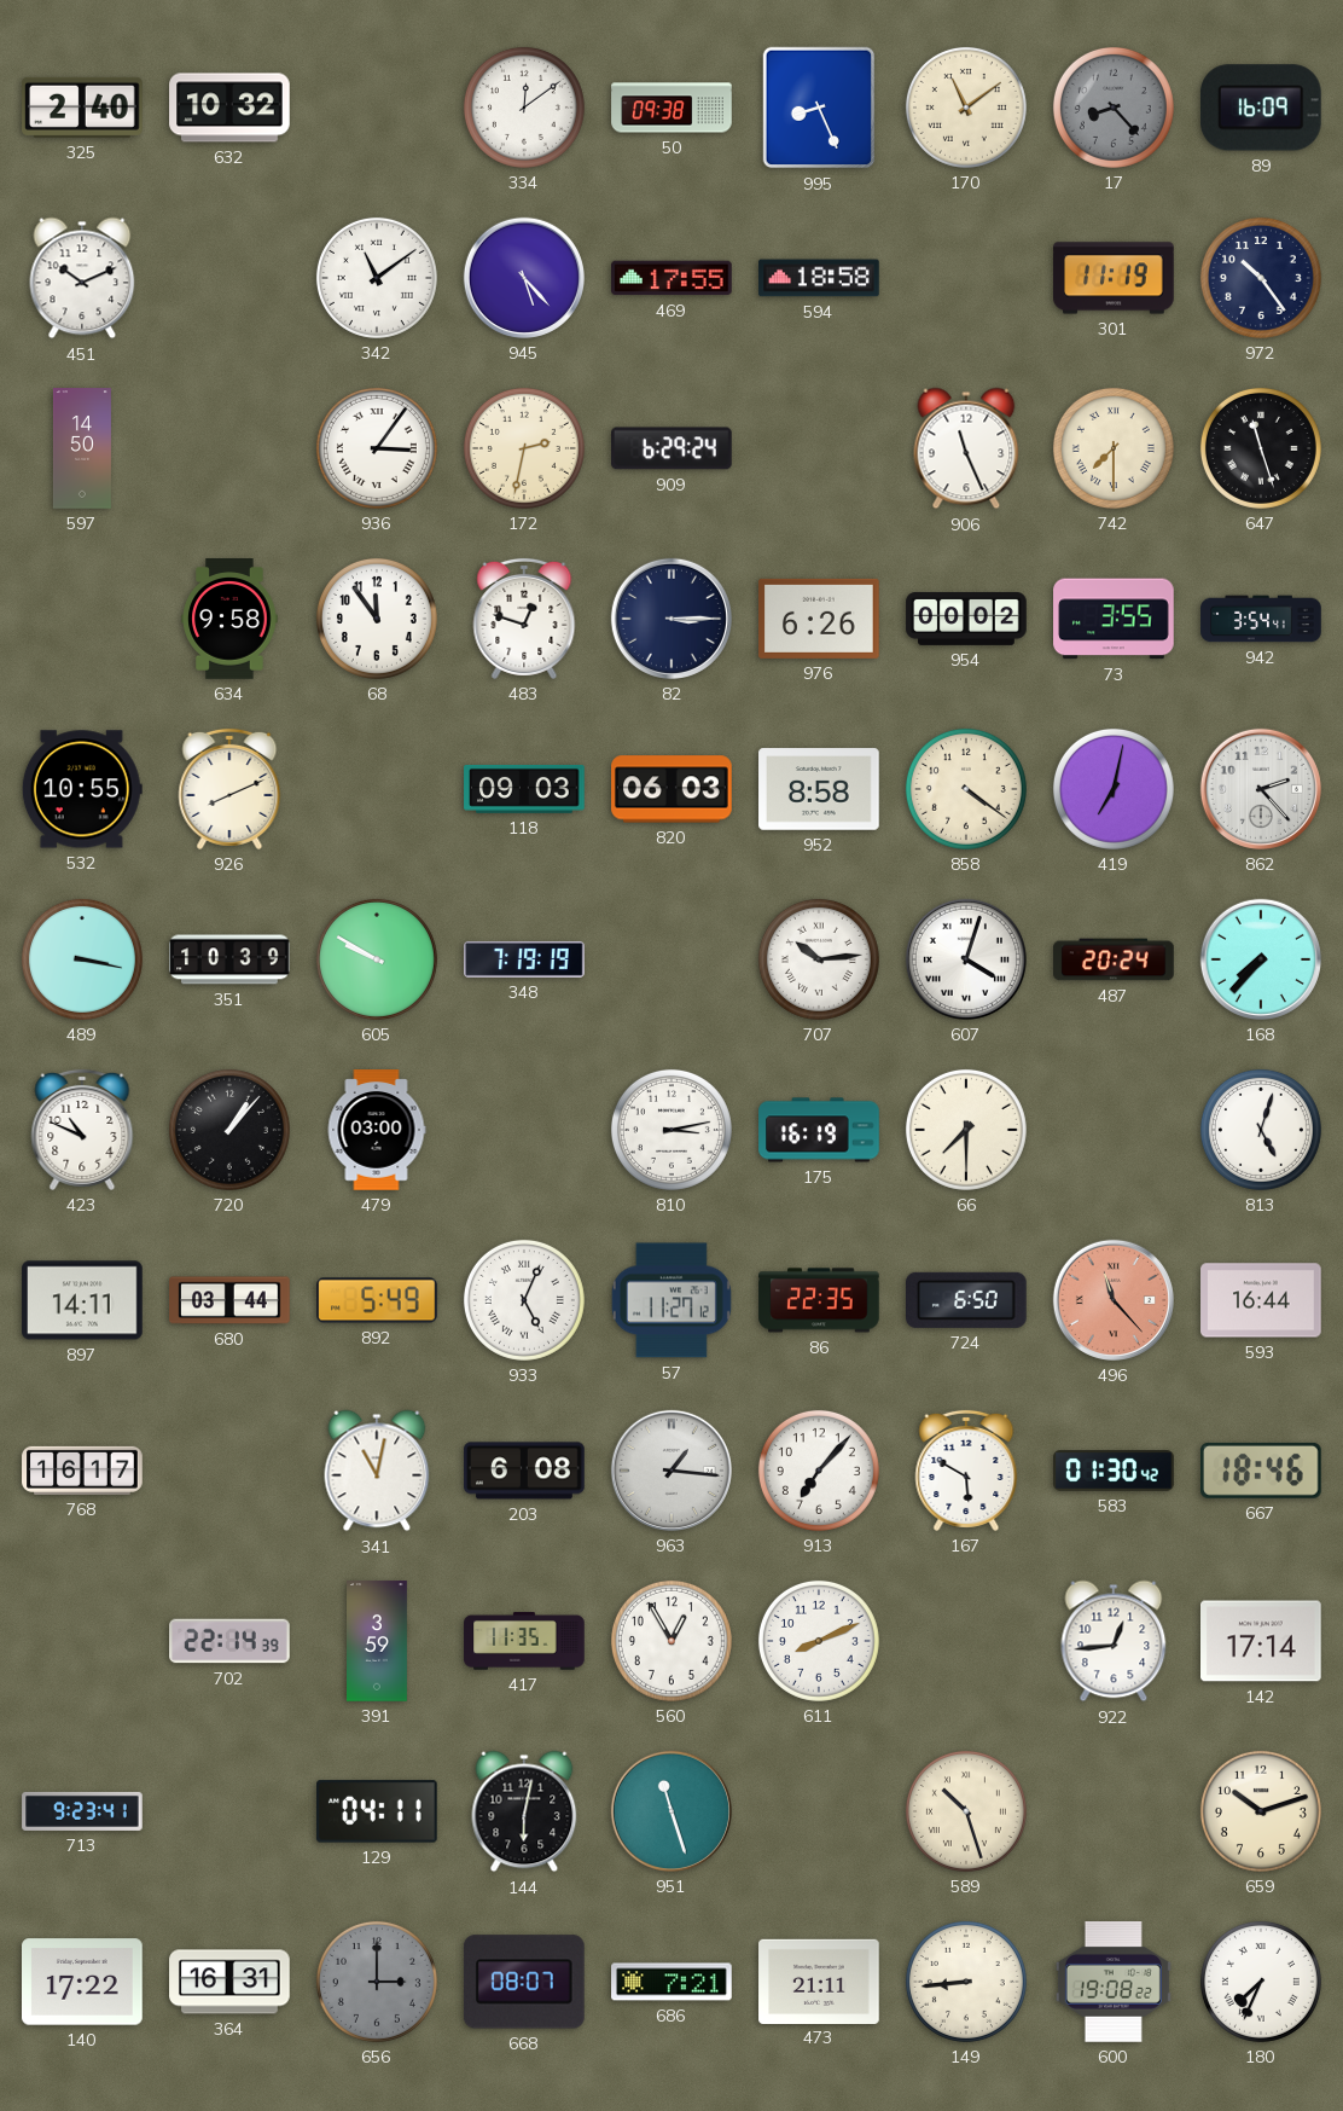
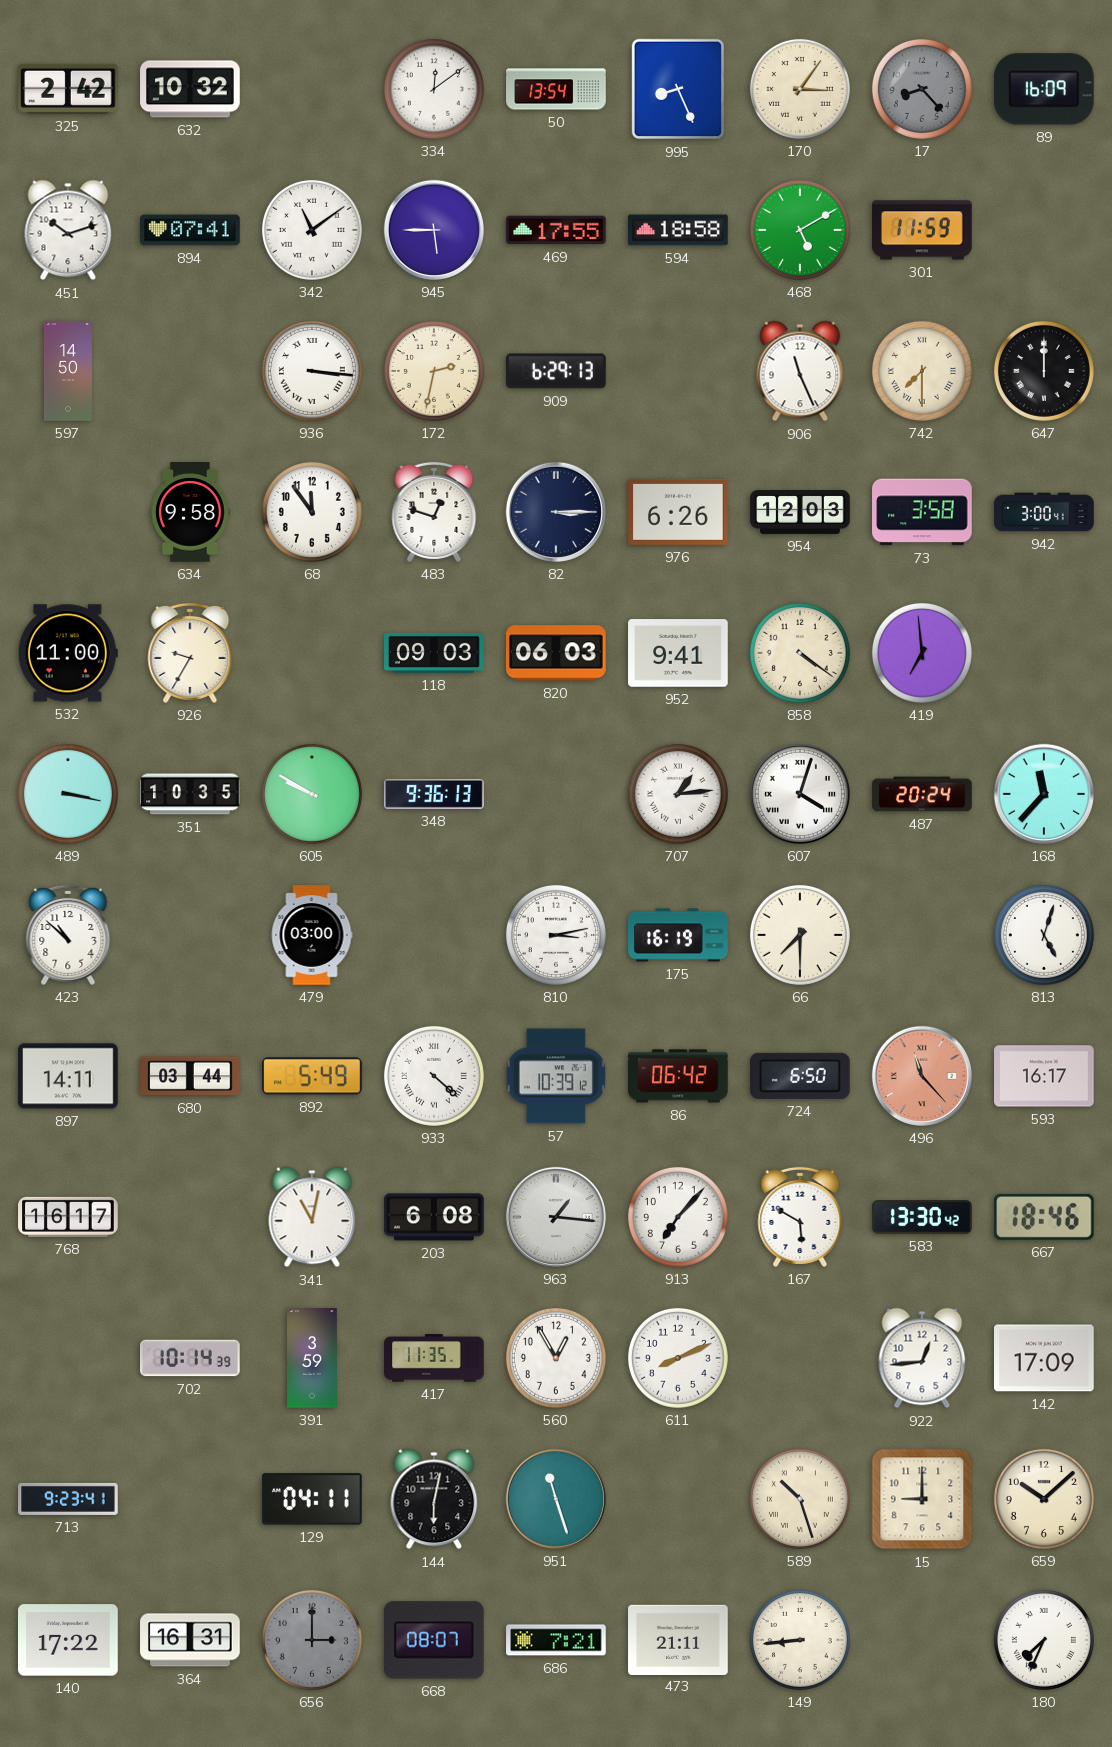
325: 2:40 -> 2:42 (69, 89)
50: 09:38 -> 13:54 (556, 89)
170: 11:09 -> 3:06 (800, 89)
451: 10:11 -> 10:12 (68, 230)
894: none -> 07:41 (190, 230)
945: 5:23 -> 5:45 (434, 230)
468: none -> 5:10 (800, 230)
301: 11:19 -> 11:59 (922, 230)
972: 10:24 -> none (1261, 278)
936: 3:06 -> 3:16 (312, 371)
909: 6:29:24 -> 6:29:13 (557, 371)
647: 11:27 -> 12:00 (1044, 371)
954: 00:02 -> 12:03 (800, 512)
73: 3:55 -> 3:58 (922, 512)
942: 3:54 -> 3:00 (1044, 512)
532: 10:55 -> 11:00 (68, 653)
926: 8:11 -> 9:35 (190, 653)
952: 8:58 -> 9:41 (678, 653)
419: 7:02 -> 6:59 (922, 653)
862: 2:23 -> none (1261, 789)
351: 10:39 -> 10:35 (190, 794)
348: 7:19 -> 9:36 (434, 794)
707: 10:14 -> 1:14 (678, 794)
168: 7:37 -> 11:37 (1044, 794)
423: 10:49 -> 10:52 (68, 935)
720: 1:07 -> none (229, 1130)
933: 5:04 -> 4:22 (434, 1076)
57: 11:27 -> 10:39 (556, 1076)
86: 22:35 -> 06:42 (678, 1076)
593: 16:44 -> 16:17 (1044, 1076)
583: 01:30 -> 13:30 (922, 1217)
702: 22:14 -> 10:14 (190, 1358)
142: 17:14 -> 17:09 (1045, 1358)
15: none -> 9:00 (922, 1499)
659: 10:12 -> 10:08 (1044, 1499)
600: 19:08 -> none (1114, 1983)
